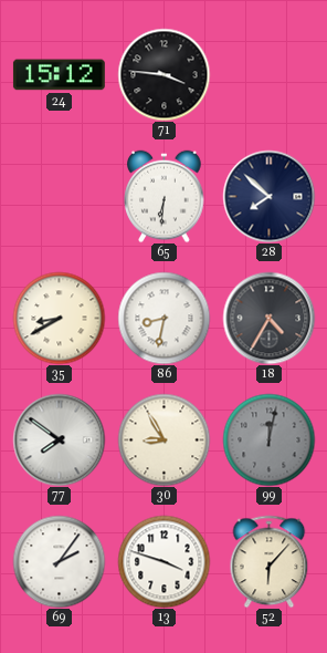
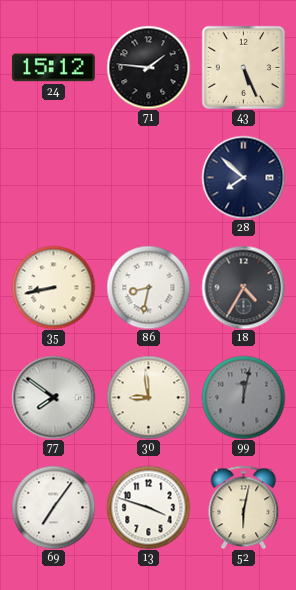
71: 3:46 -> 1:46 (148, 67)
43: none -> 5:26 (243, 67)
65: 6:31 -> none (165, 196)
35: 8:40 -> 8:43 (53, 287)
30: 8:55 -> 8:59 (148, 397)
69: 2:06 -> 7:06 (53, 507)
52: 6:07 -> 6:02 (244, 507)
